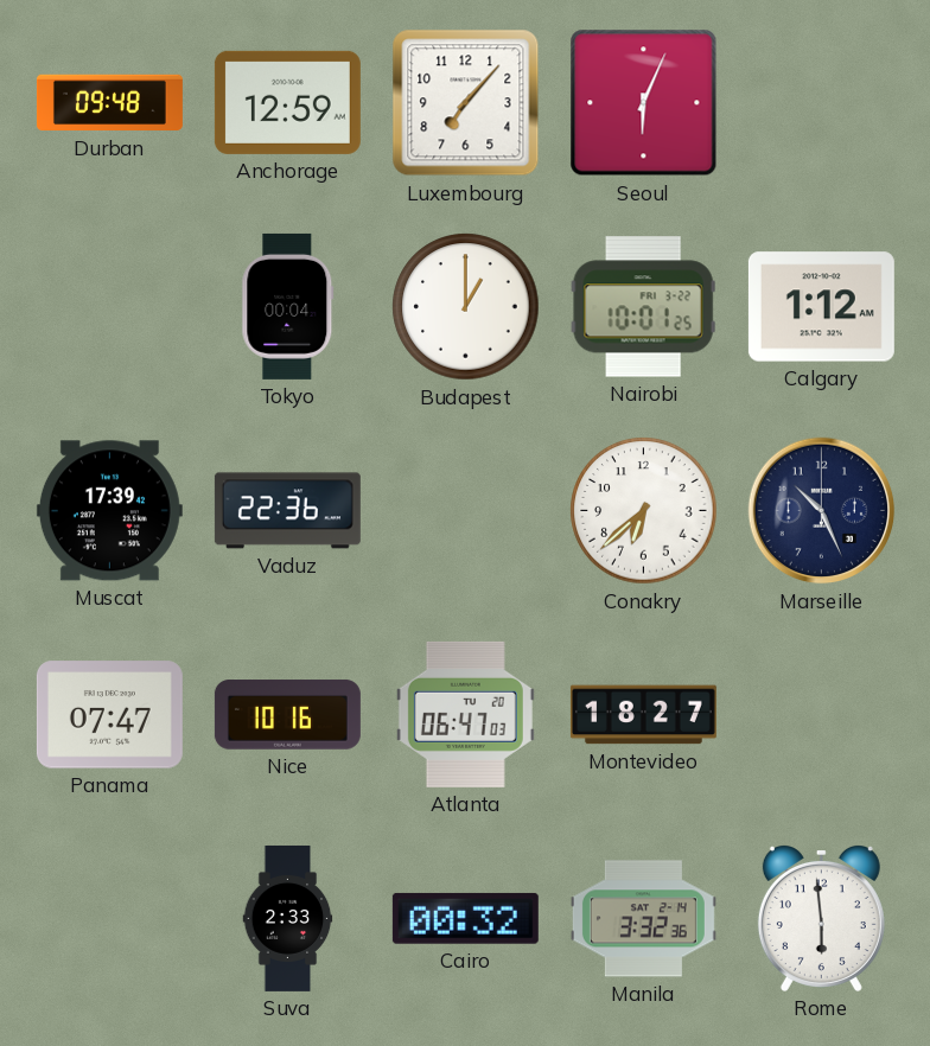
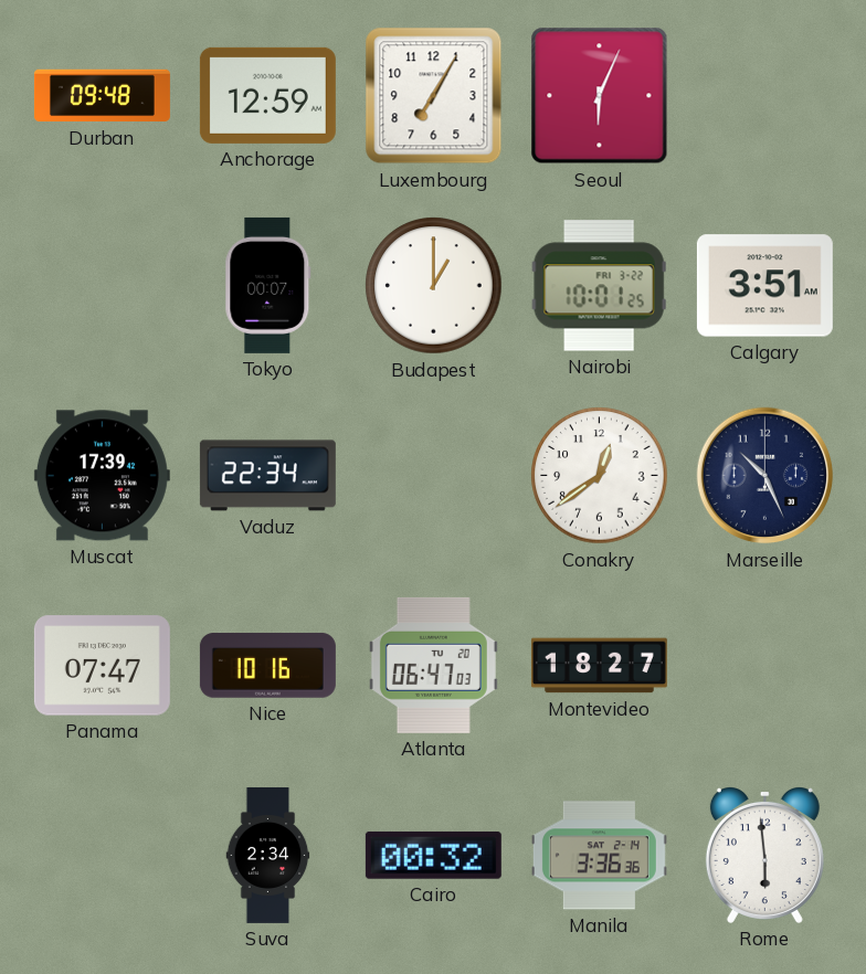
Luxembourg: 7:07 -> 7:05 (434, 96)
Tokyo: 00:04 -> 00:07 (268, 285)
Calgary: 1:12 -> 3:51 (764, 286)
Vaduz: 22:36 -> 22:34 (267, 476)
Conakry: 6:38 -> 12:39 (600, 476)
Suva: 2:33 -> 2:34 (268, 855)
Manila: 3:32 -> 3:36 (599, 856)
